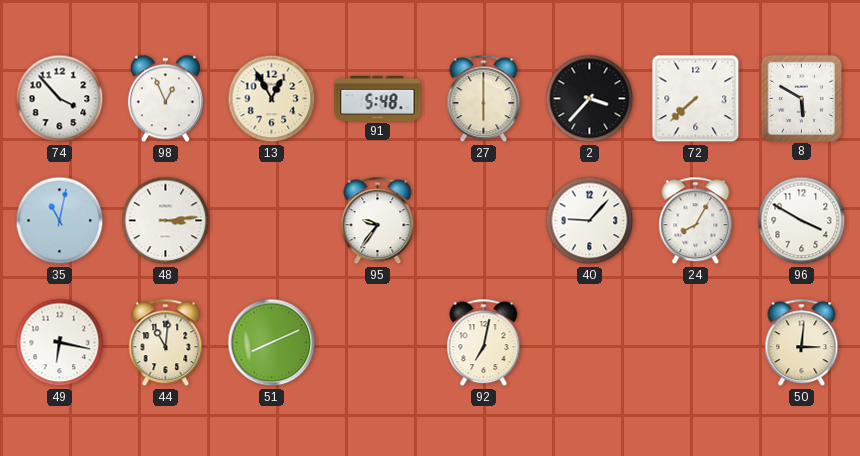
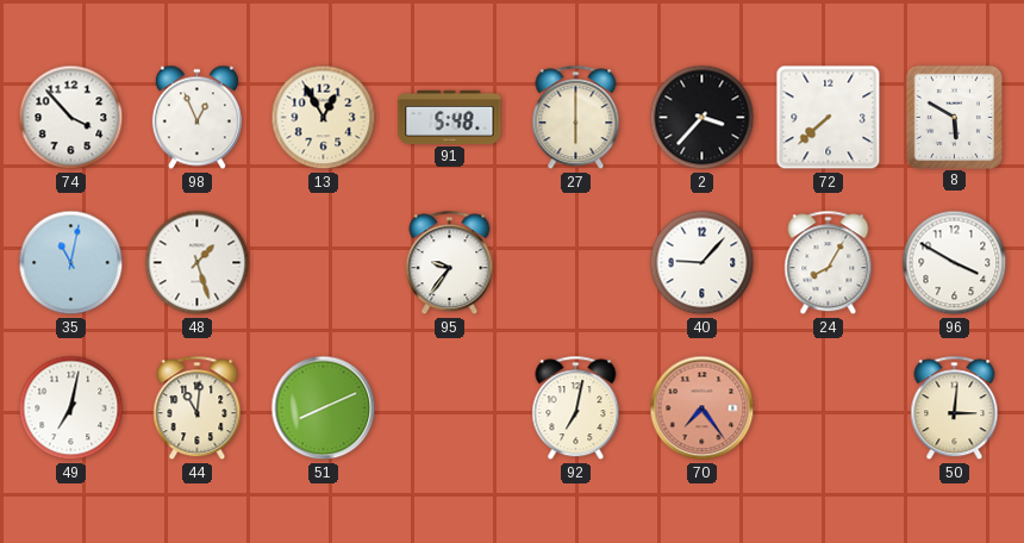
48: 3:14 -> 1:27 (198, 263)
49: 6:17 -> 7:02 (71, 408)
70: none -> 7:24 (703, 408)
